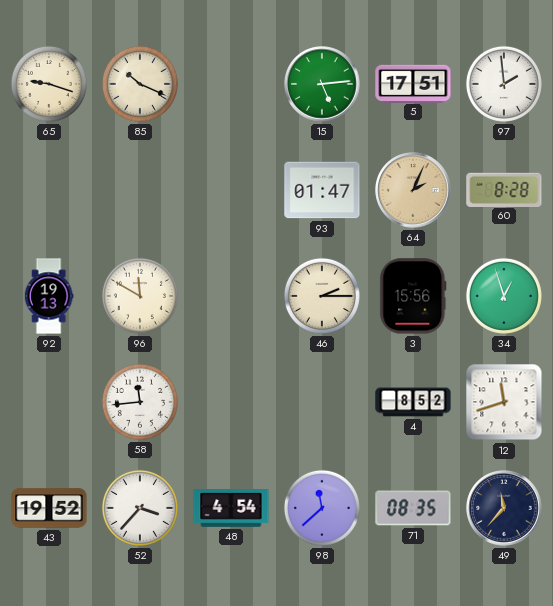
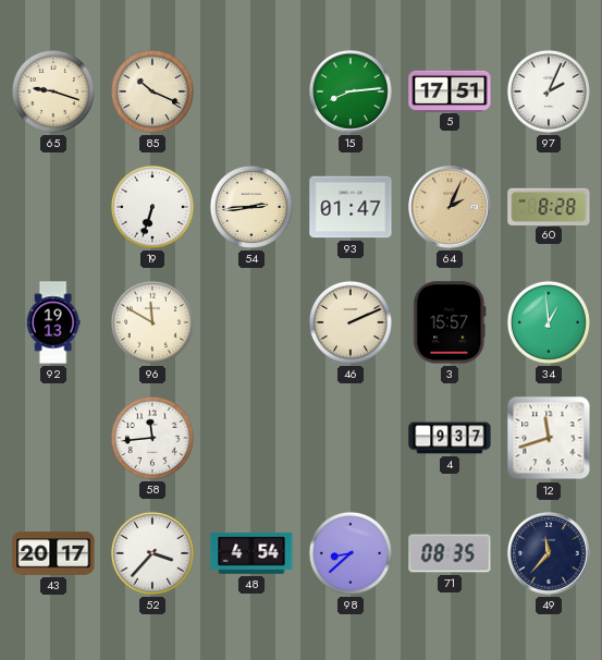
15: 5:14 -> 8:14 (351, 91)
97: 1:59 -> 2:04 (549, 91)
19: none -> 6:33 (152, 207)
54: none -> 2:44 (251, 207)
46: 2:15 -> 2:11 (351, 322)
3: 15:56 -> 15:57 (450, 322)
34: 12:57 -> 12:59 (549, 322)
4: 8:52 -> 9:37 (450, 438)
43: 19:52 -> 20:17 (53, 553)
98: 11:38 -> 8:38 (351, 553)
